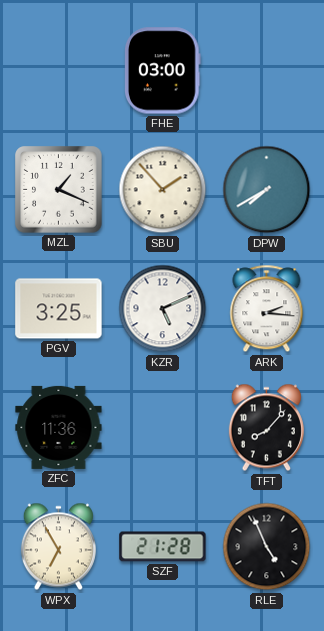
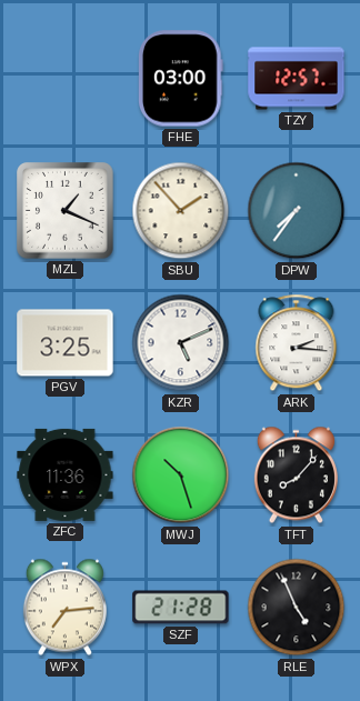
TZY: none -> 12:57 (297, 79)
DPW: 7:40 -> 7:36 (297, 211)
MWJ: none -> 10:27 (181, 475)
WPX: 6:55 -> 7:14 (64, 608)
